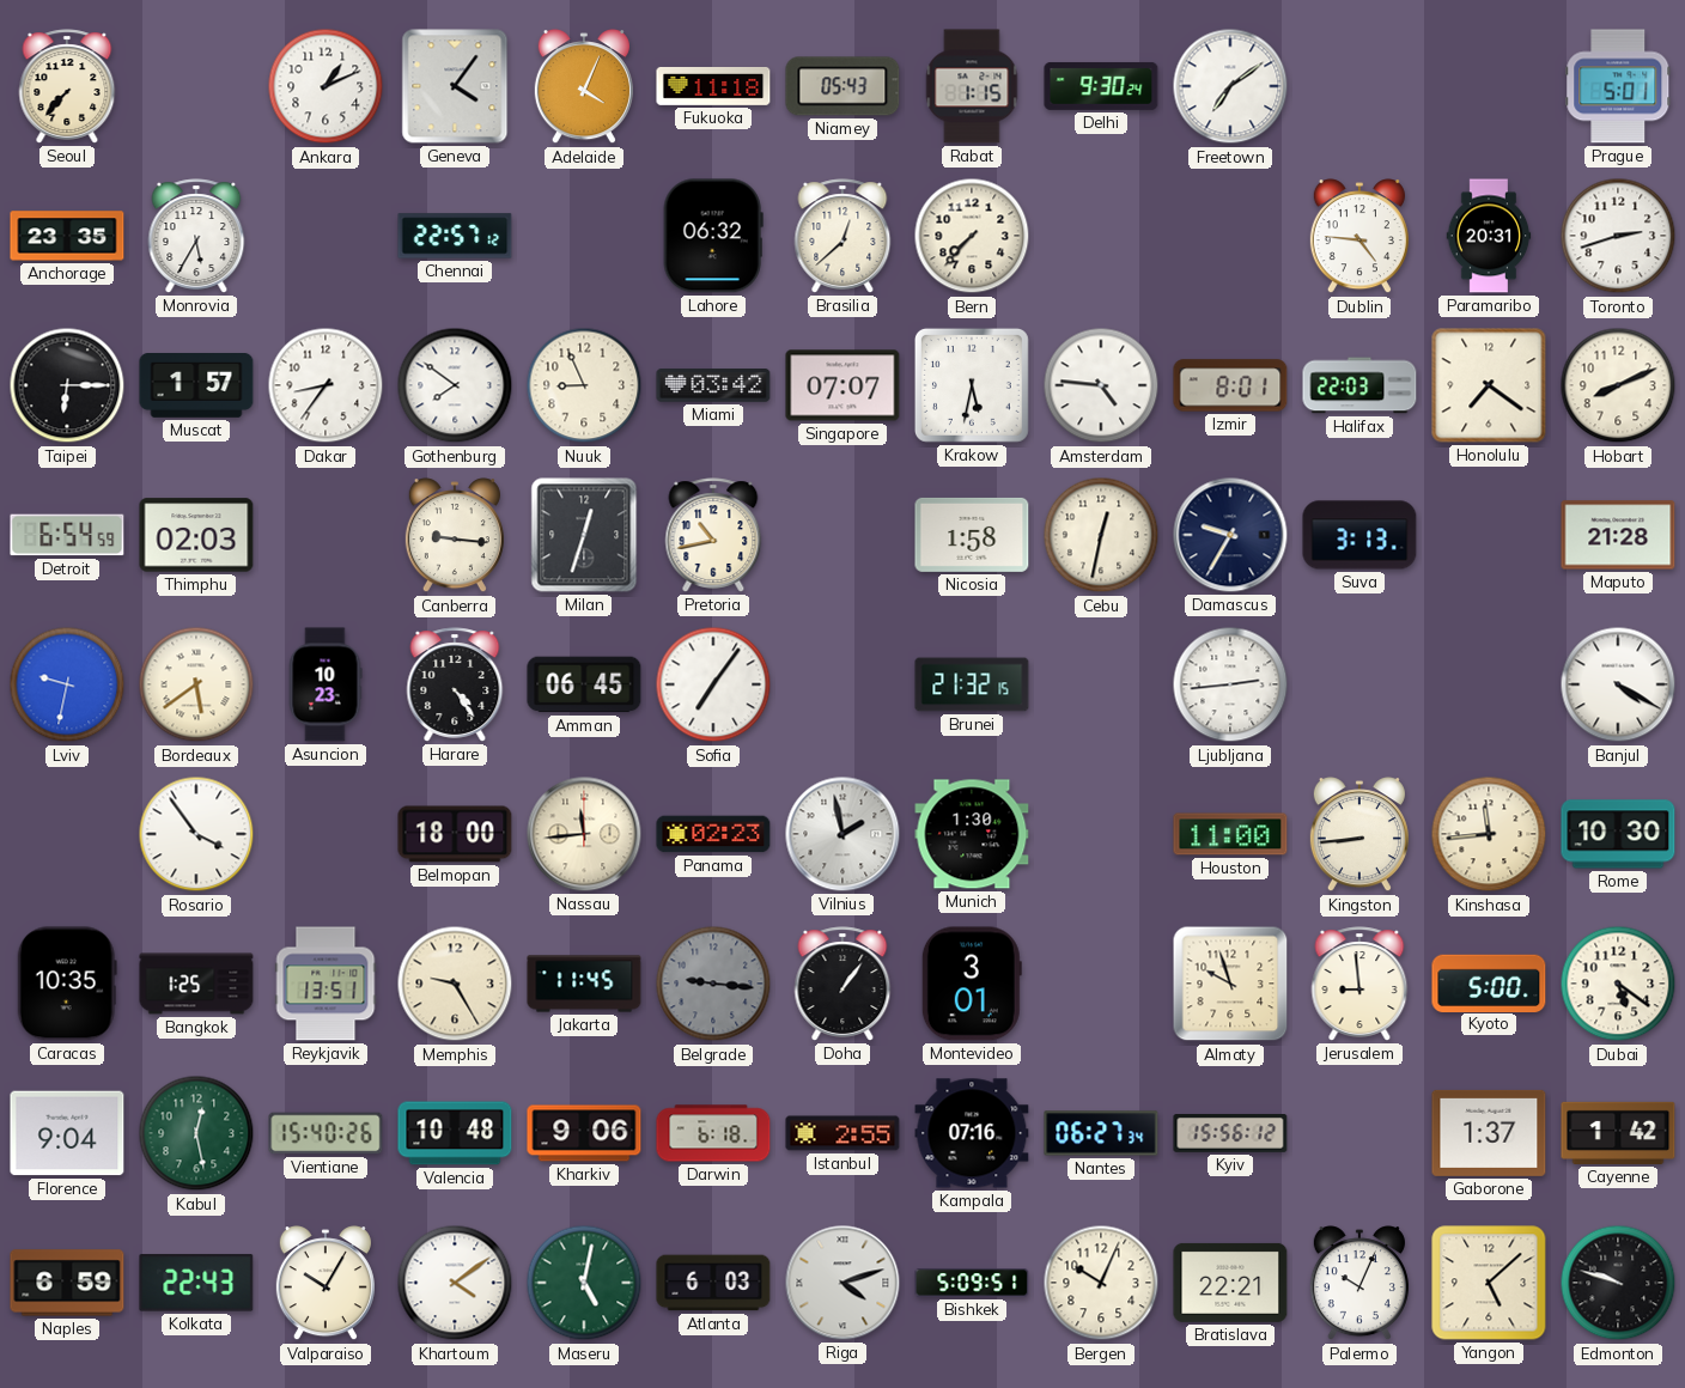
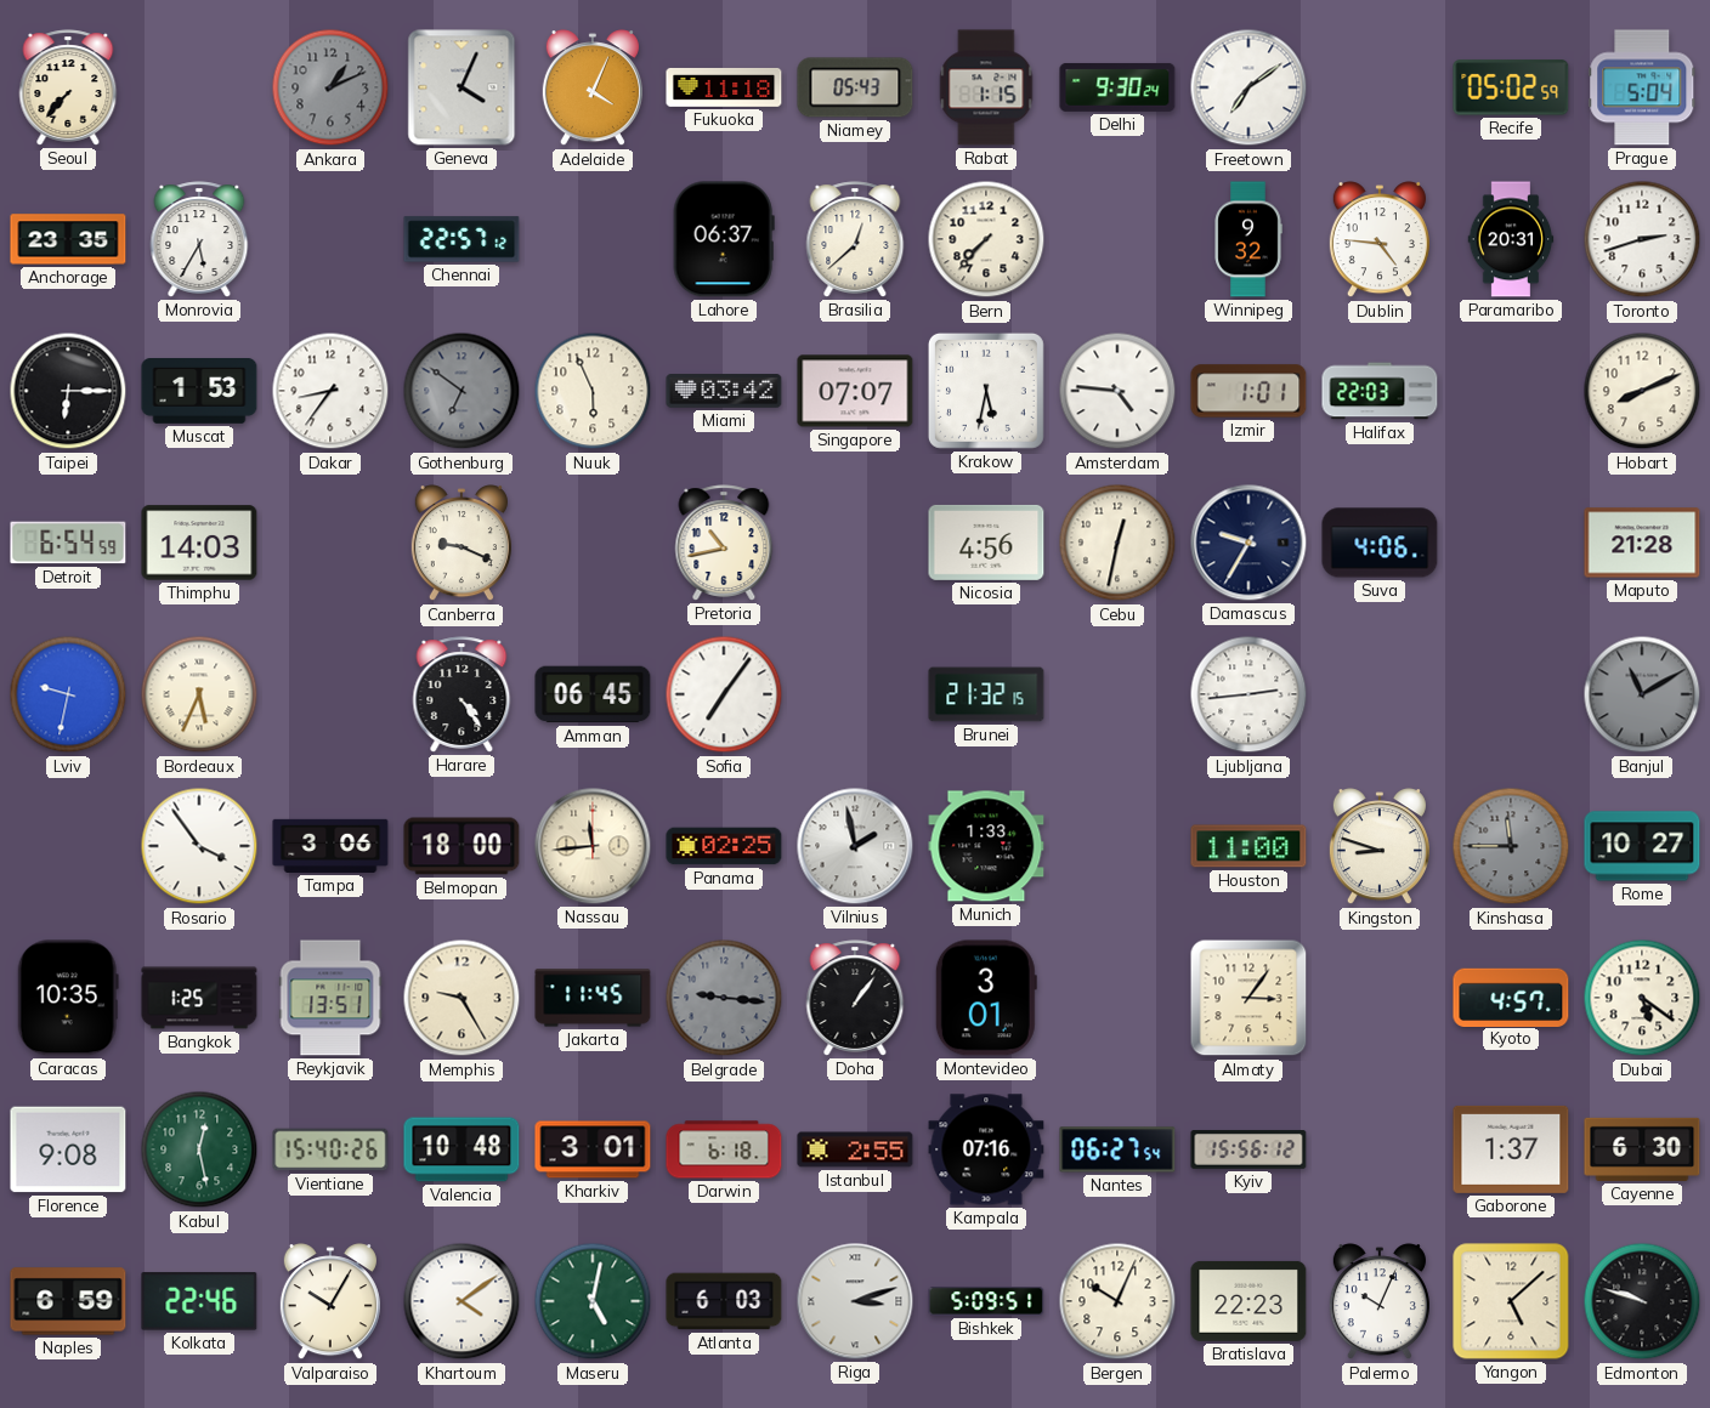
Ankara dial: white -> grey (330, 87)
Geneva: 4:06 -> 4:04 (462, 87)
Recife: none -> 05:02 (1511, 87)
Prague: 5:01 -> 5:04 (1642, 87)
Lahore: 06:32 -> 06:37 (724, 239)
Winnipeg: none -> 9:32 (1248, 239)
Muscat: 1:57 -> 1:53 (199, 392)
Gothenburg: 7:51 -> 6:51 (462, 391)
Gothenburg dial: white -> grey (462, 391)
Nuuk: 8:56 -> 5:56 (593, 391)
Izmir: 8:01 -> 1:01 (1248, 391)
Honolulu: 7:21 -> none (1489, 385)
Thimphu: 02:03 -> 14:03 (199, 543)
Canberra: 9:16 -> 9:19 (462, 544)
Milan: 12:33 -> none (584, 535)
Nicosia: 1:58 -> 4:56 (986, 543)
Suva: 3:13 -> 4:06 (1380, 543)
Bordeaux: 5:39 -> 5:34 (199, 694)
Asuncion: 10:23 -> none (326, 684)
Banjul: 4:20 -> 11:10 (1642, 694)
Banjul dial: white -> grey (1642, 694)
Tampa: none -> 3:06 (330, 846)
Panama: 02:23 -> 02:25 (724, 846)
Munich: 1:30 -> 1:33 (986, 846)
Kingston: 8:44 -> 8:48 (1380, 847)
Kinshasa: 11:44 -> 11:45 (1511, 846)
Kinshasa dial: cream -> grey (1511, 846)
Rome: 10:30 -> 10:27 (1642, 846)
Almaty: 9:57 -> 3:06 (1248, 998)
Jerusalem: 8:59 -> none (1359, 984)
Kyoto: 5:00 -> 4:57 (1511, 997)
Florence: 9:04 -> 9:08 (68, 1149)
Kharkiv: 9:06 -> 3:01 (593, 1149)
Nantes: 06:27:34 -> 06:27:54 (1117, 1149)
Cayenne: 1:42 -> 6:30 (1642, 1149)
Kolkata: 22:43 -> 22:46 (199, 1301)
Riga: 4:12 -> 3:12 (855, 1301)
Bratislava: 22:21 -> 22:23 (1248, 1301)
